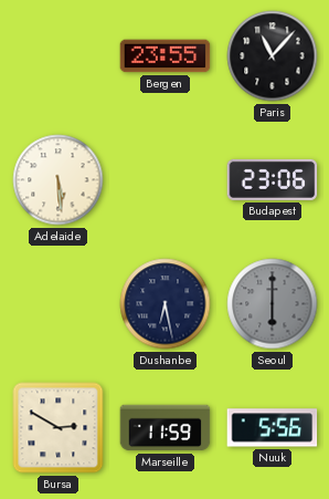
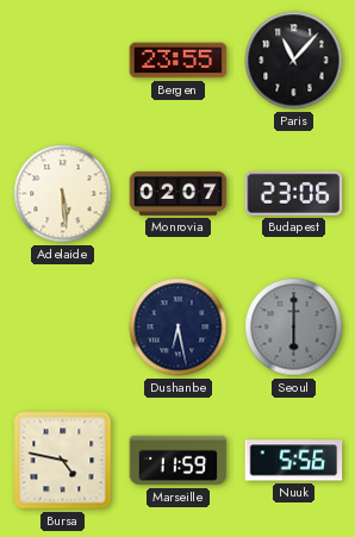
Monrovia: none -> 02:07 (179, 193)
Bursa: 2:50 -> 4:47 (63, 461)
